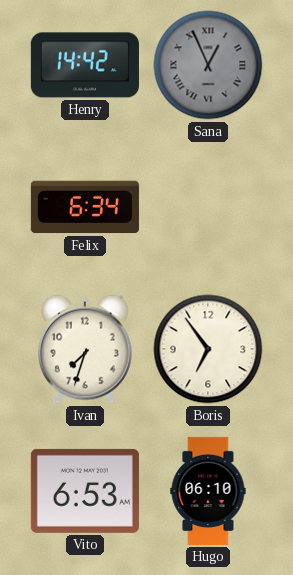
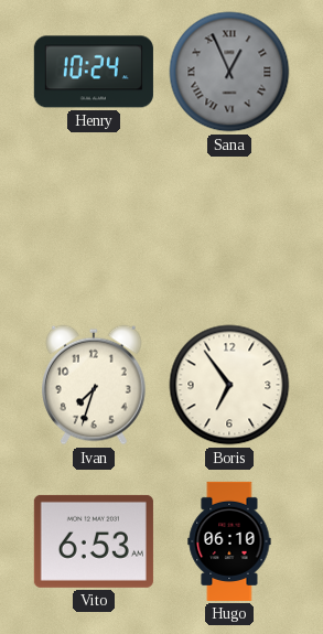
Henry: 14:42 -> 10:24 (94, 72)
Felix: 6:34 -> none (85, 207)
